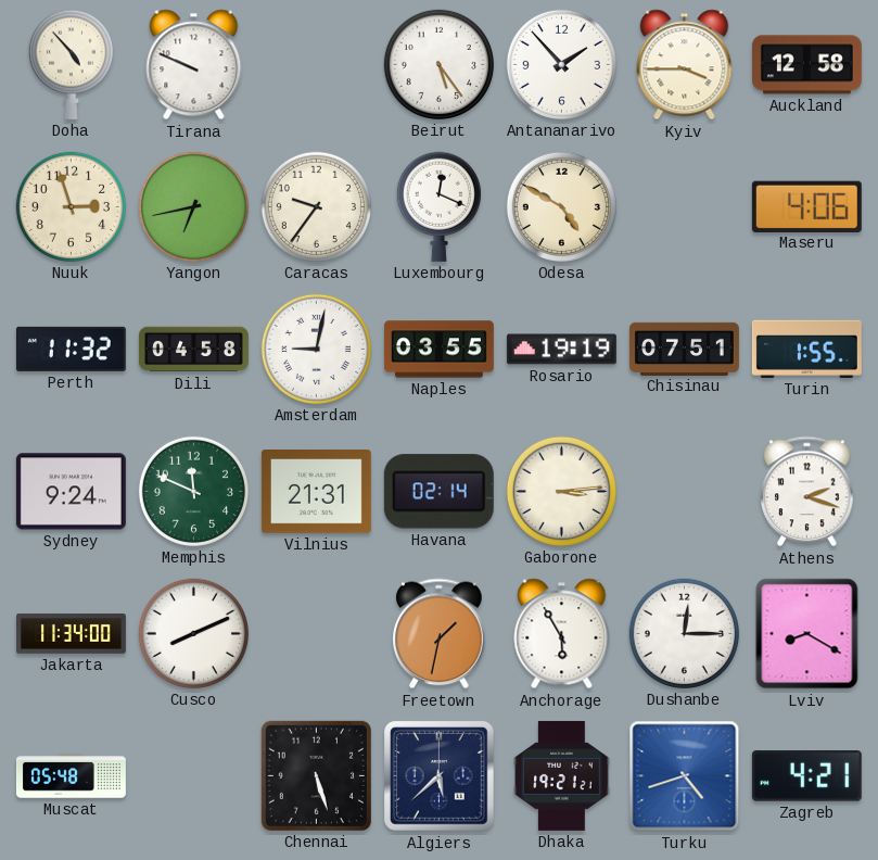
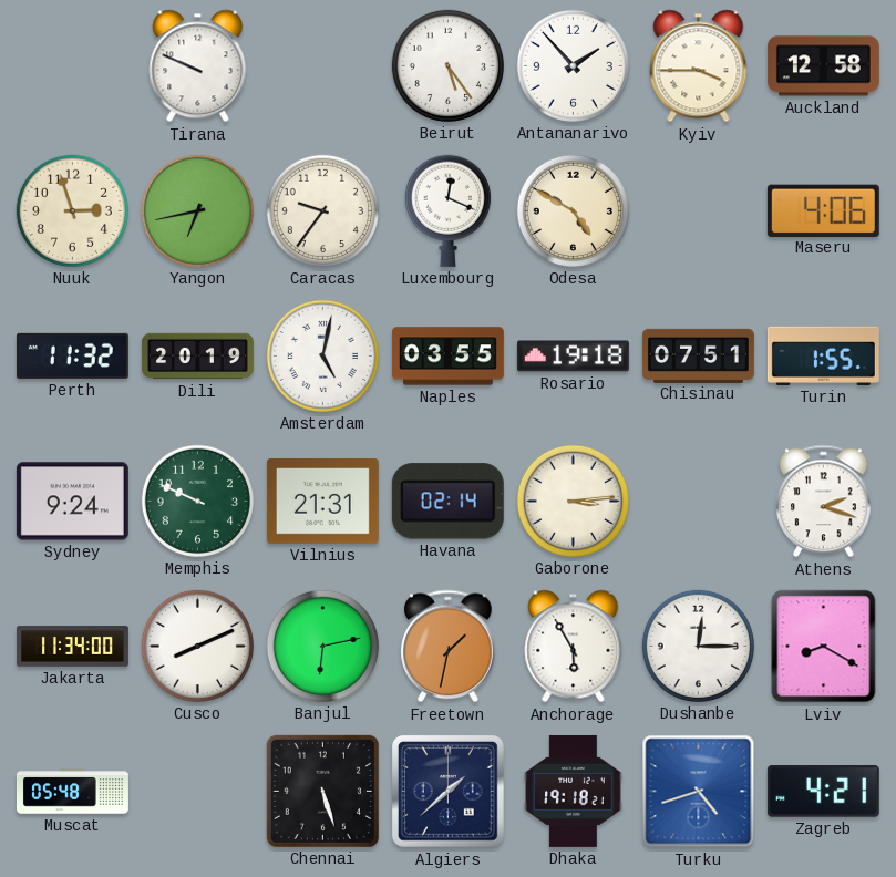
Doha: 4:53 -> none (71, 64)
Dili: 04:58 -> 20:19 (197, 357)
Amsterdam: 9:02 -> 5:02 (322, 355)
Rosario: 19:19 -> 19:18 (573, 357)
Memphis: 11:49 -> 9:49 (197, 501)
Banjul: none -> 6:13 (322, 646)
Algiers: 5:38 -> 1:38 (449, 792)
Dhaka: 19:21 -> 19:18 (574, 791)
